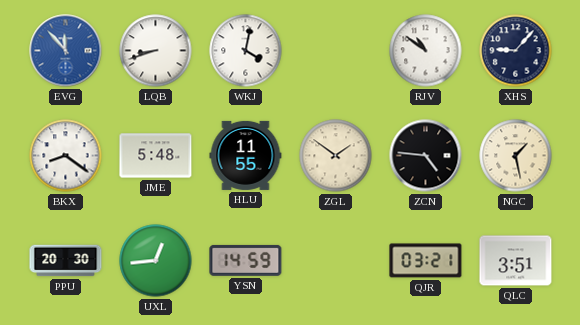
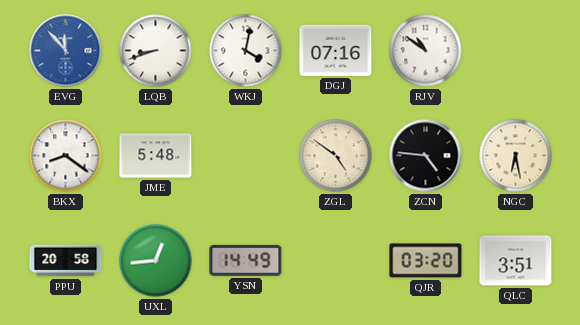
DGJ: none -> 07:16 (336, 50)
XHS: 9:07 -> none (516, 51)
HLU: 11:55 -> none (246, 155)
ZGL: 1:51 -> 4:51 (336, 156)
NGC: 1:28 -> 6:28 (516, 156)
PPU: 20:30 -> 20:58 (66, 261)
YSN: 14:59 -> 14:49 (246, 260)
QJR: 03:21 -> 03:20 (426, 261)
